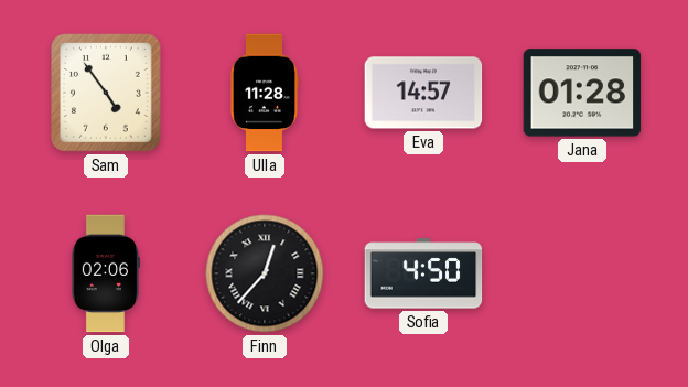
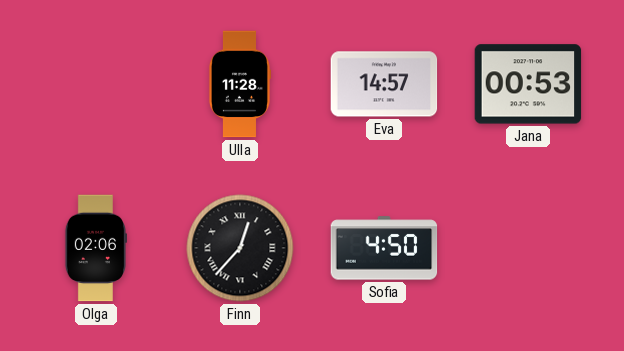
Sam: 4:54 -> none (107, 94)
Jana: 01:28 -> 00:53 (528, 84)
